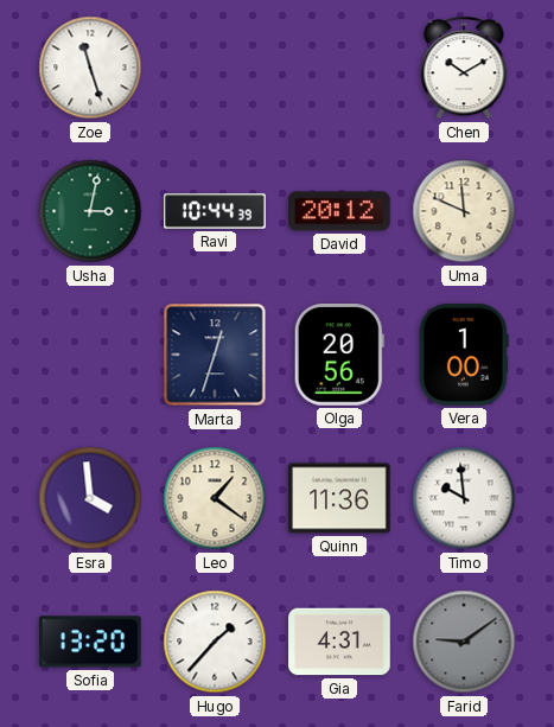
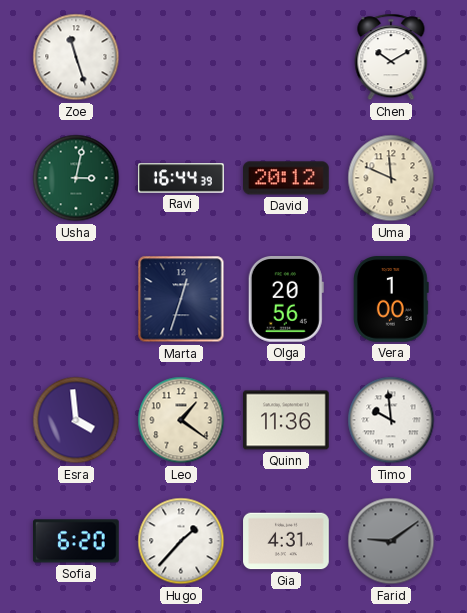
Ravi: 10:44 -> 16:44 (181, 178)
Sofia: 13:20 -> 6:20 (77, 541)
